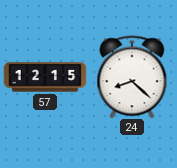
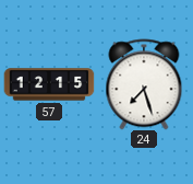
24: 8:22 -> 7:27 (144, 84)
